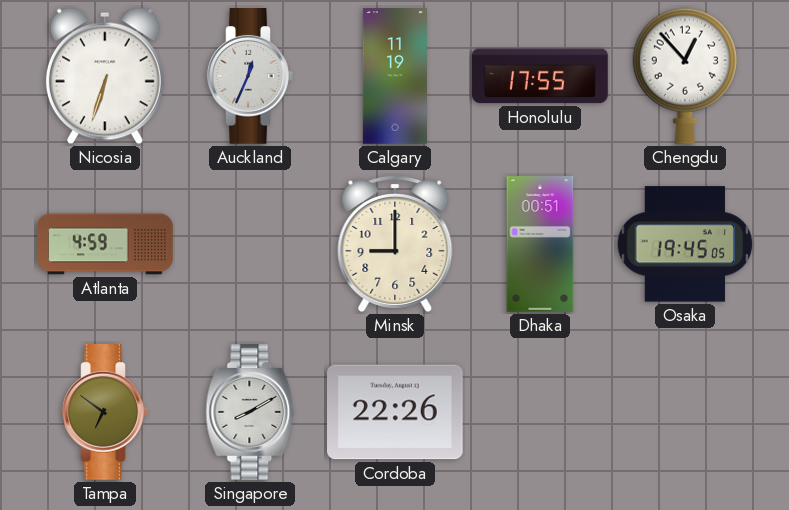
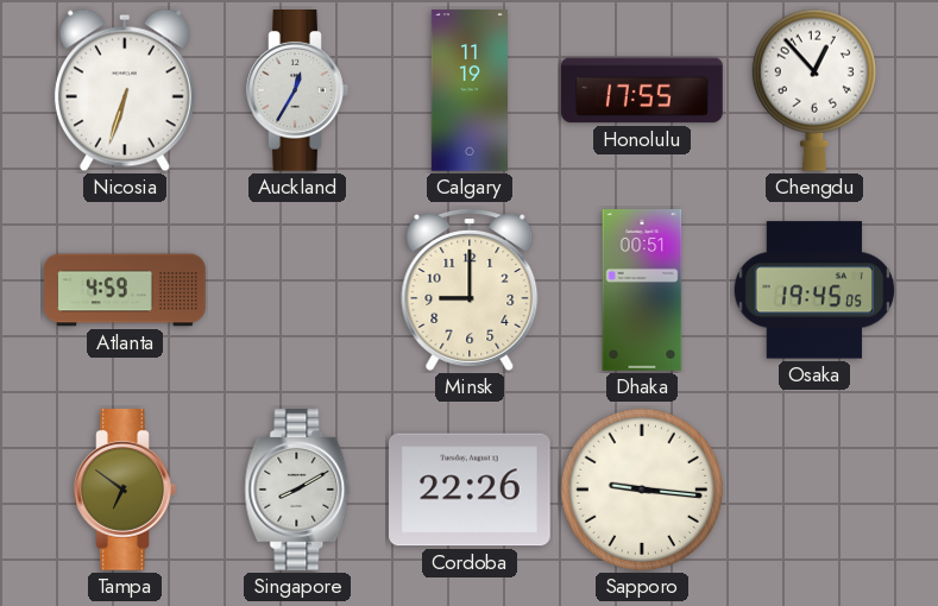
Auckland: 12:34 -> 12:35 (297, 91)
Sapporo: none -> 9:16 (642, 490)
